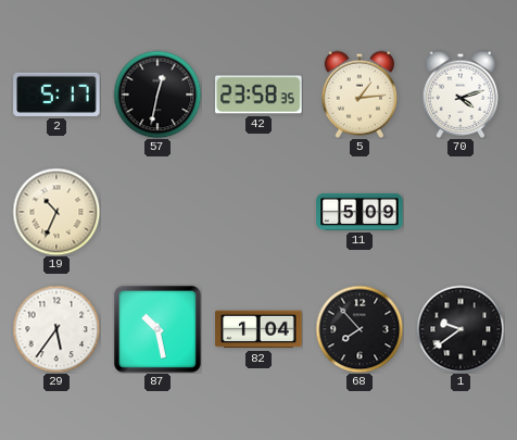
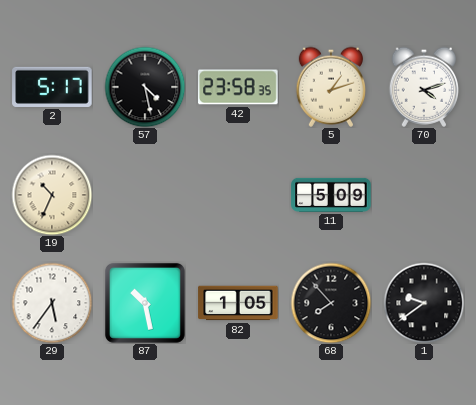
57: 12:32 -> 4:28 (145, 87)
5: 1:14 -> 1:12 (330, 87)
82: 1:04 -> 1:05 (238, 303)
